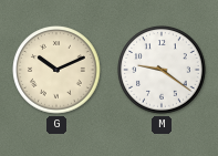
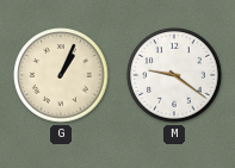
G: 10:11 -> 1:04 (61, 75)
